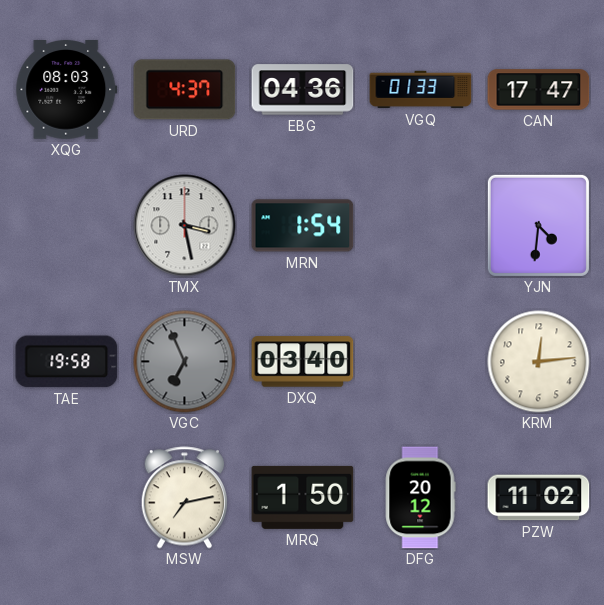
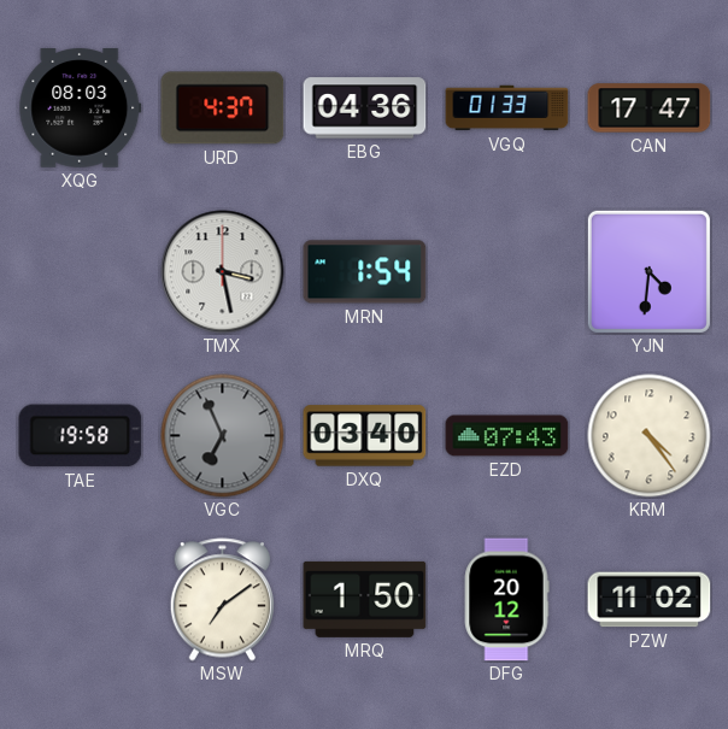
EZD: none -> 07:43 (507, 436)
KRM: 12:14 -> 4:24 (650, 436)
MSW: 7:13 -> 7:09 (222, 600)
